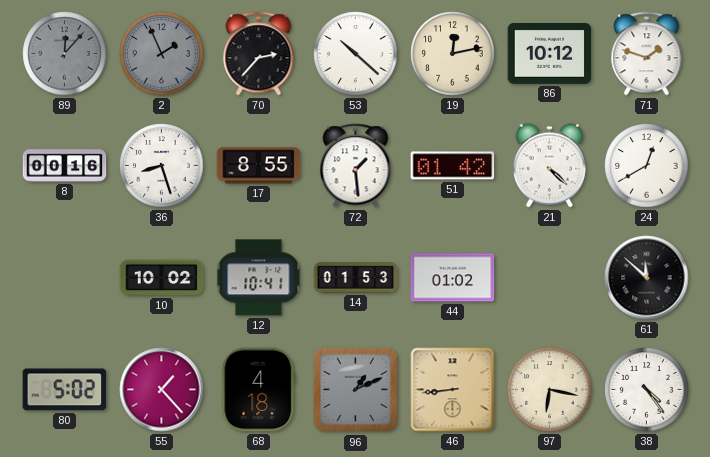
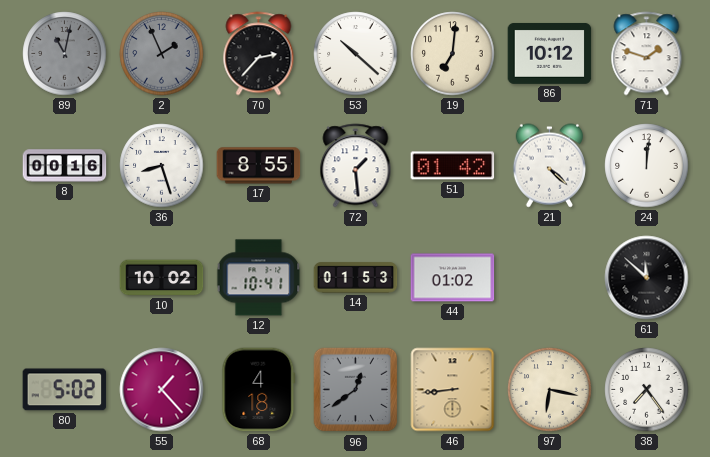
89: 12:07 -> 11:02 (65, 54)
19: 12:13 -> 7:01 (453, 54)
24: 12:40 -> 12:01 (647, 166)
96: 1:11 -> 12:39 (356, 390)
38: 4:24 -> 7:24 (647, 390)
